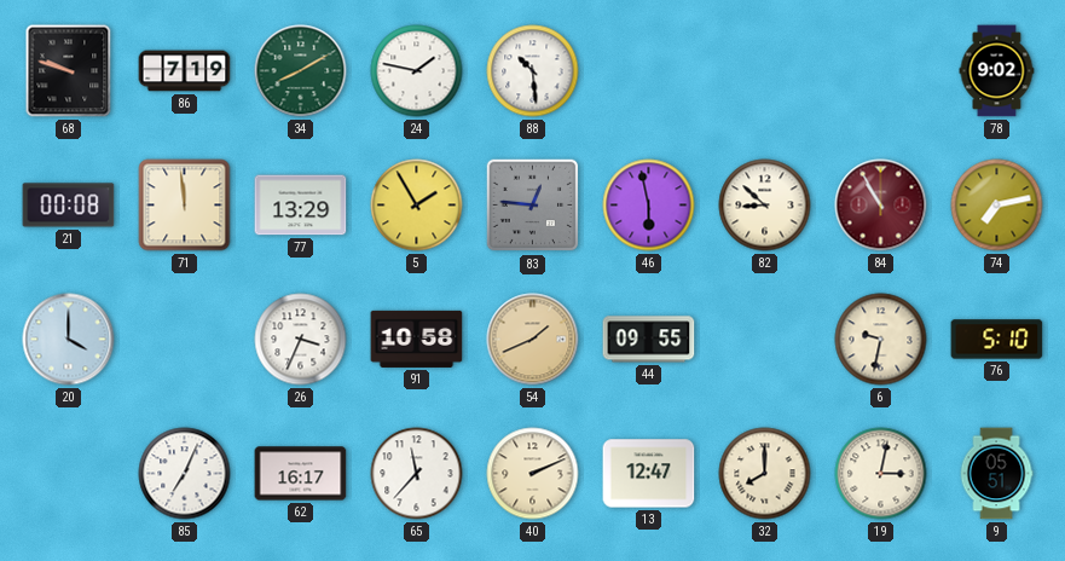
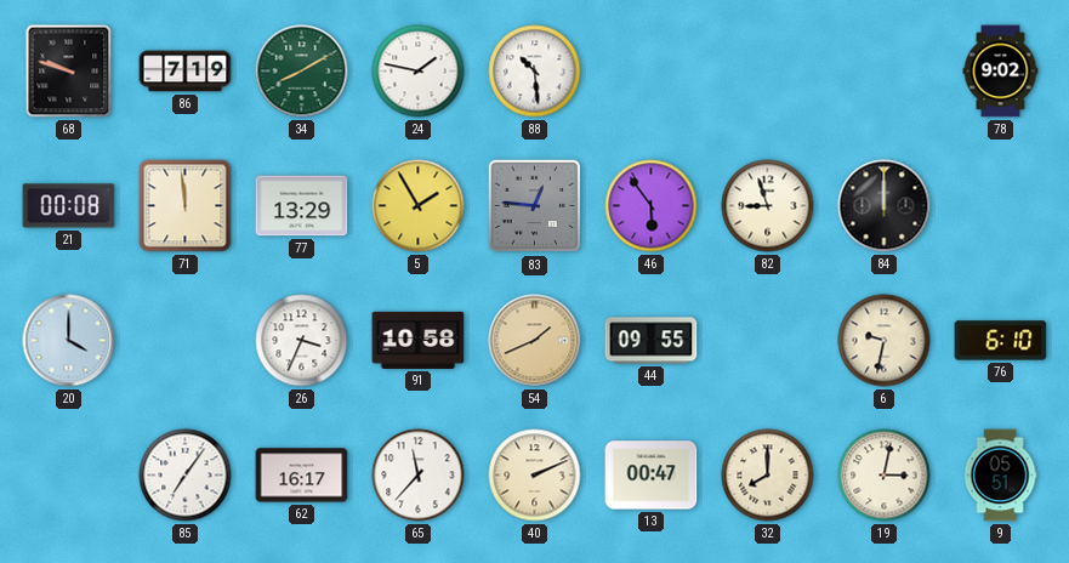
46: 5:58 -> 5:54 (652, 206)
82: 8:52 -> 8:57 (768, 206)
84: 10:55 -> 12:00 (885, 206)
84 dial: burgundy -> black (885, 206)
74: 7:13 -> none (997, 206)
76: 5:10 -> 6:10 (1001, 341)
85: 7:04 -> 7:06 (186, 476)
13: 12:47 -> 00:47 (652, 476)
